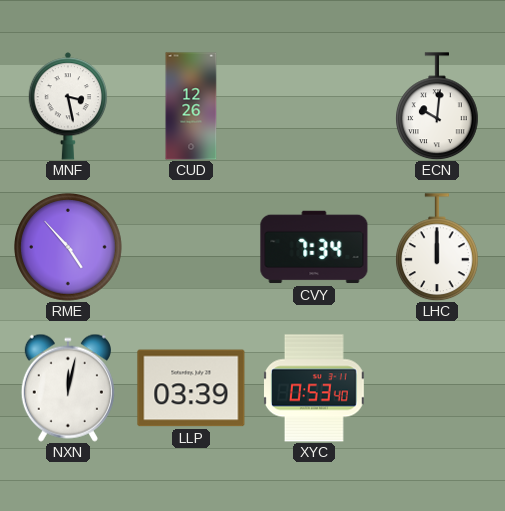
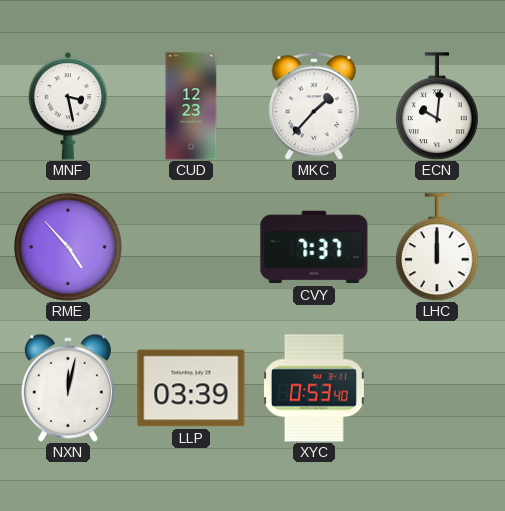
CUD: 12:26 -> 12:23 (191, 106)
MKC: none -> 1:37 (313, 106)
CVY: 7:34 -> 7:37 (314, 247)
